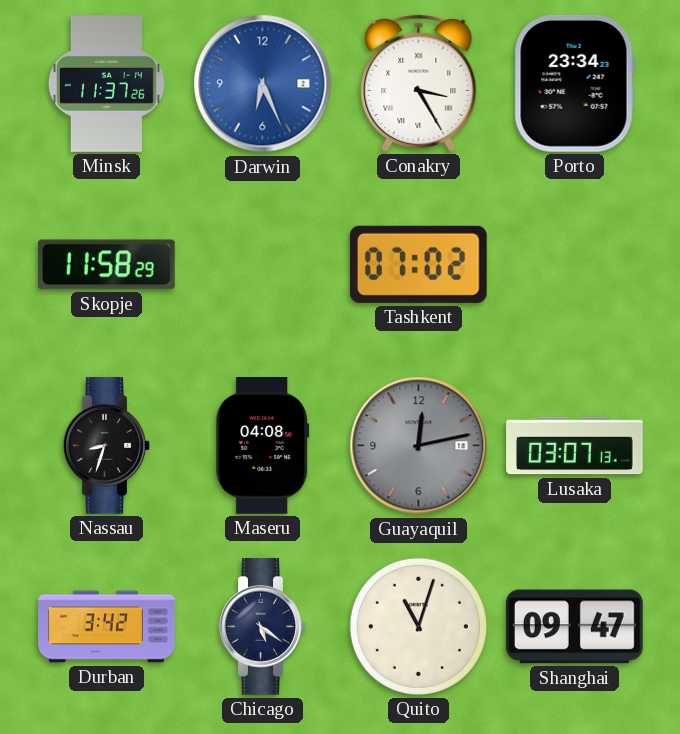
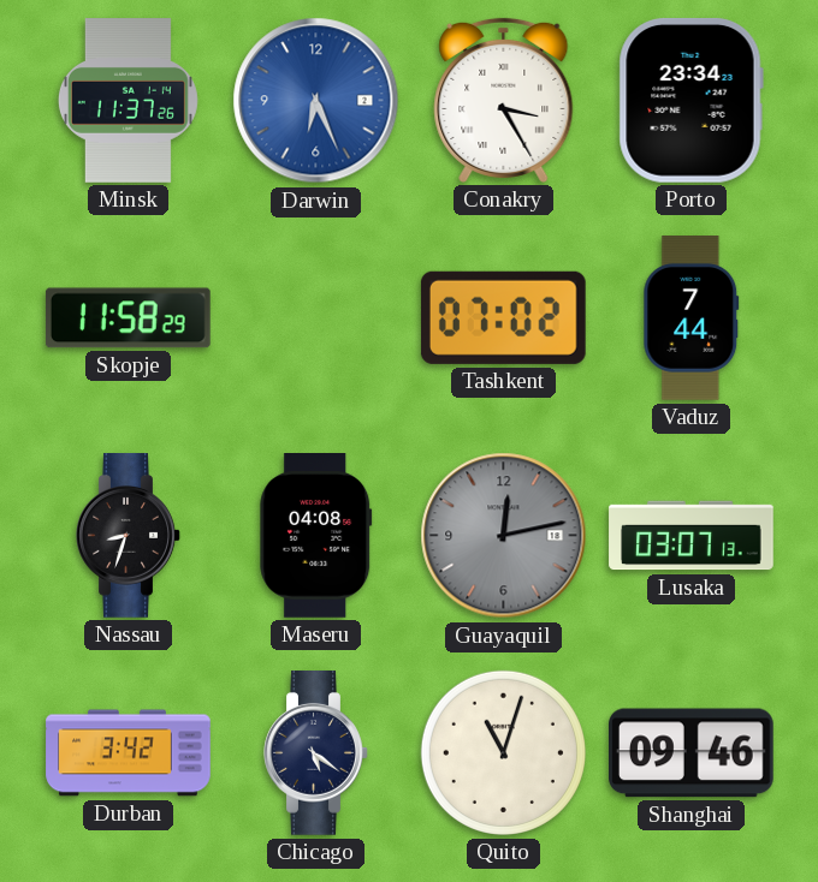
Vaduz: none -> 7:44 (692, 318)
Shanghai: 09:47 -> 09:46 (692, 753)
